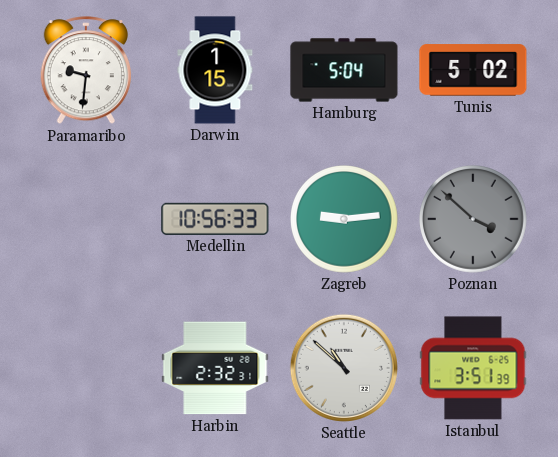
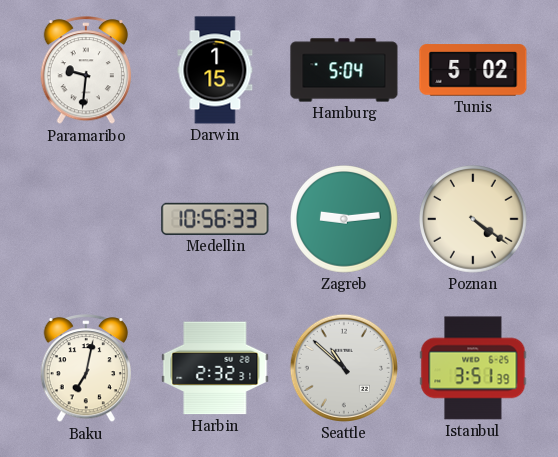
Poznan: 3:52 -> 4:21 (474, 220)
Poznan dial: grey -> cream (474, 220)
Baku: none -> 7:02 (85, 369)
